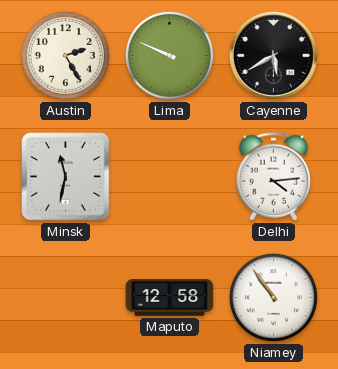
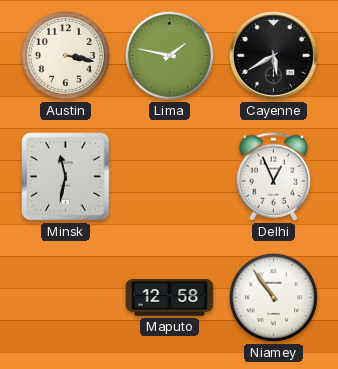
Austin: 2:25 -> 3:17 (65, 55)
Lima: 9:49 -> 1:47 (169, 55)
Delhi: 4:14 -> 12:56 (274, 177)
